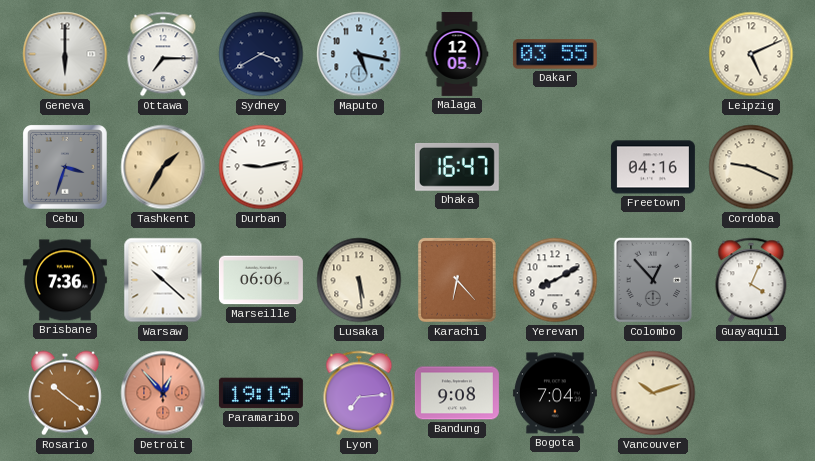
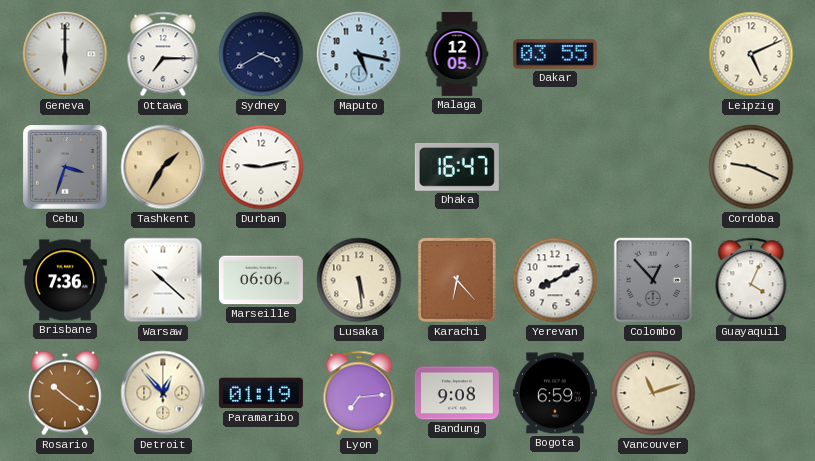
Freetown: 04:16 -> none (653, 167)
Detroit dial: salmon -> cream (163, 393)
Paramaribo: 19:19 -> 01:19 (261, 393)
Bogota: 7:04 -> 6:59 (555, 393)
Vancouver: 10:12 -> 11:12 (653, 393)
